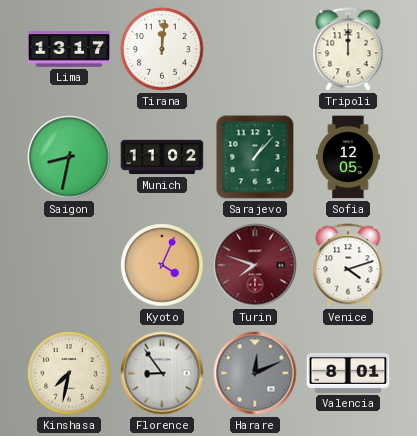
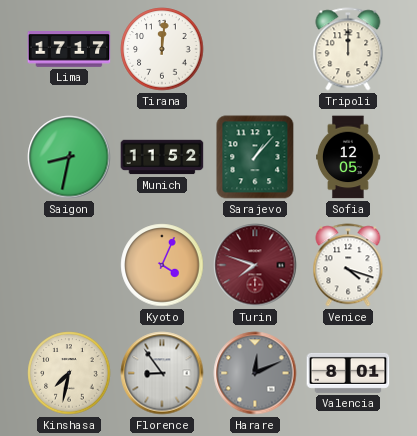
Lima: 13:17 -> 17:17 (69, 50)
Munich: 11:02 -> 11:52 (162, 157)
Venice: 4:12 -> 4:18 (348, 265)
